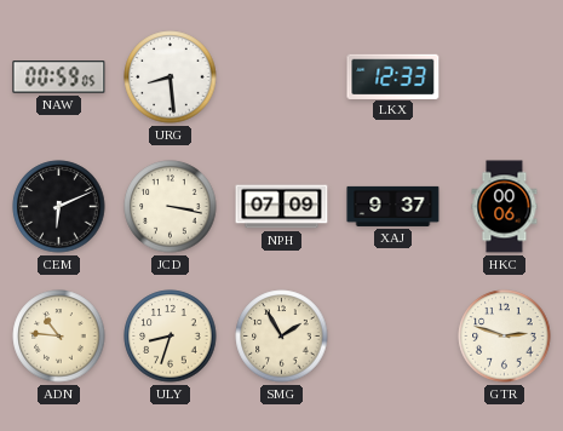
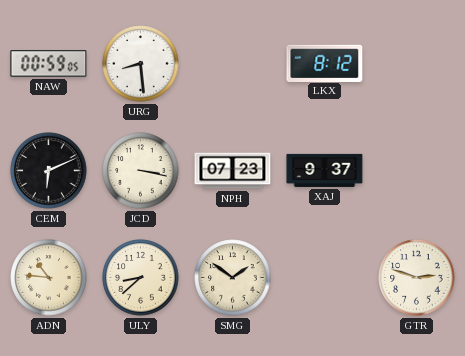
LKX: 12:33 -> 8:12 (325, 63)
NPH: 07:09 -> 07:23 (233, 171)
HKC: 00:06 -> none (505, 207)
ULY: 8:33 -> 8:38 (141, 278)
SMG: 1:55 -> 1:51 (233, 278)
